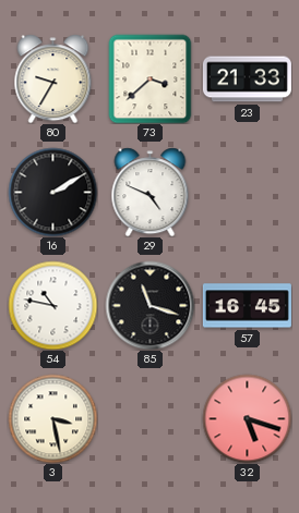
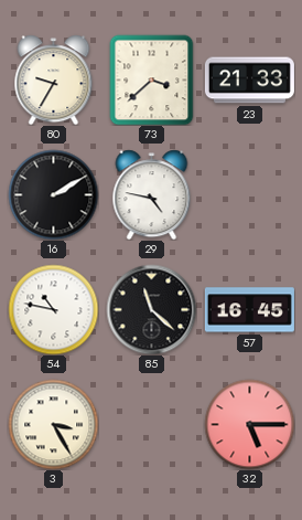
29: 4:49 -> 4:47 (152, 194)
85: 11:18 -> 11:22 (151, 309)
3: 3:28 -> 3:25 (53, 424)
32: 5:18 -> 5:15 (249, 424)
